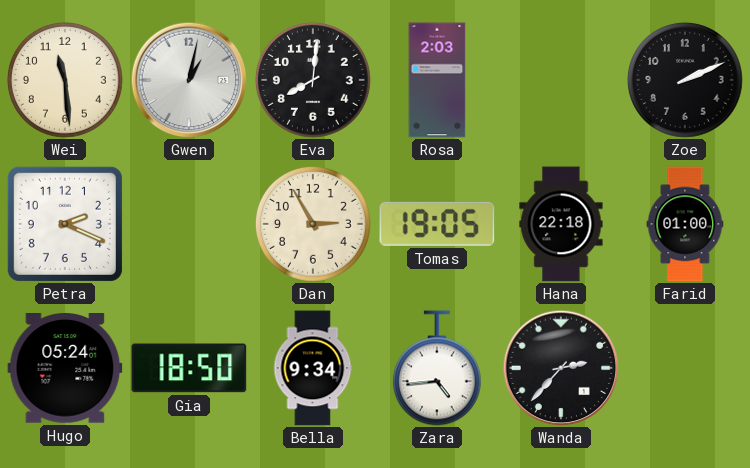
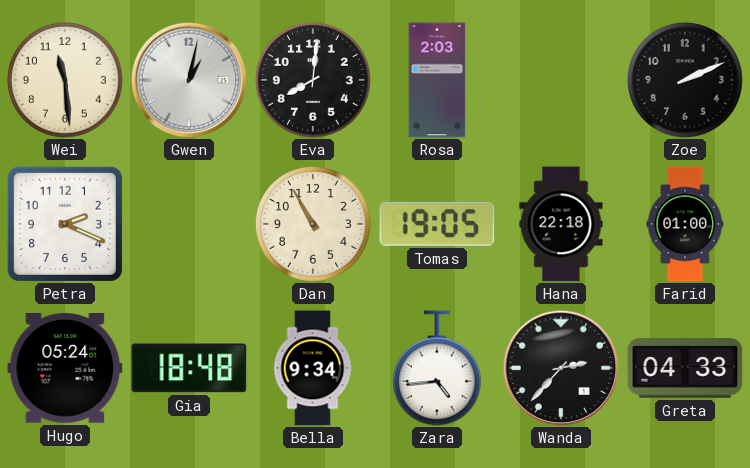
Dan: 2:55 -> 10:55 (313, 224)
Gia: 18:50 -> 18:48 (189, 368)
Greta: none -> 04:33 (685, 368)
